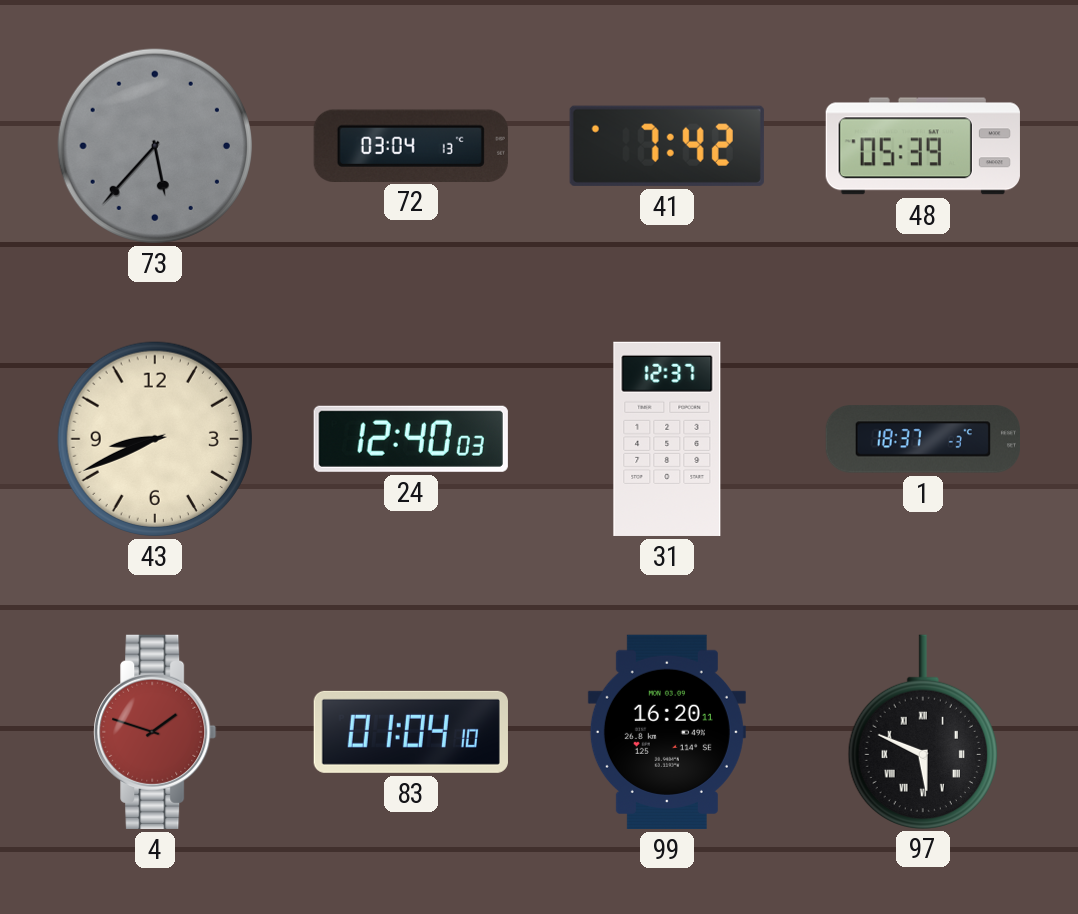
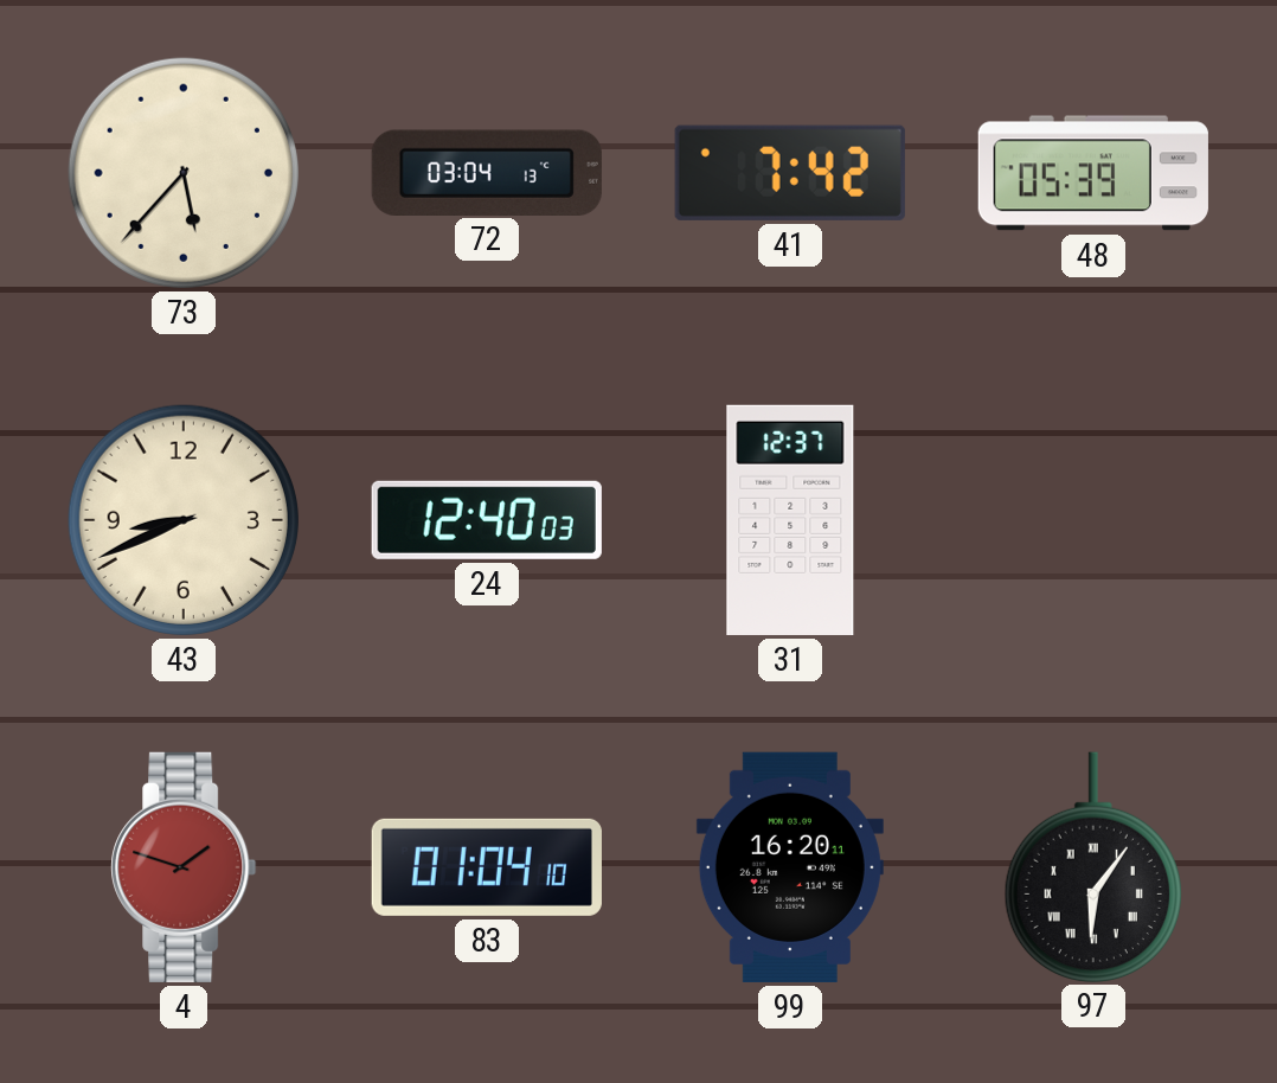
73 dial: grey -> cream (184, 173)
1: 18:37 -> none (923, 439)
97: 5:49 -> 6:06 (1093, 866)
